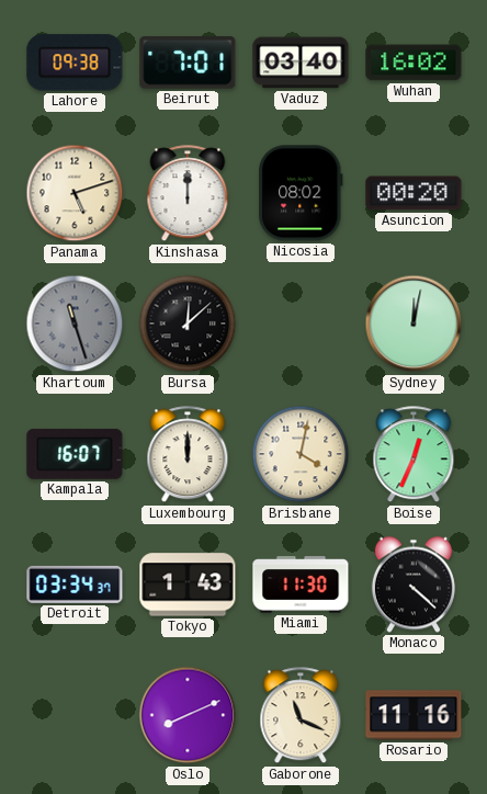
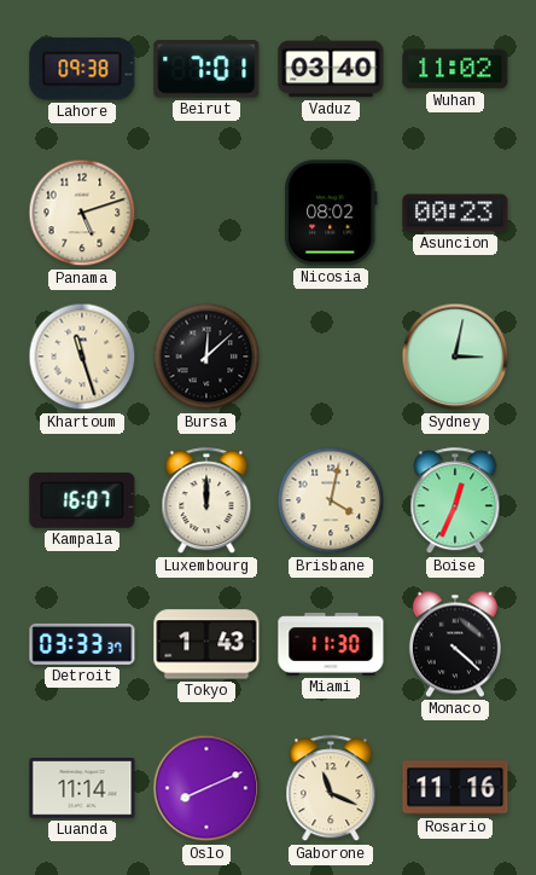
Wuhan: 16:02 -> 11:02 (455, 69)
Kinshasa: 12:00 -> none (188, 194)
Asuncion: 00:20 -> 00:23 (455, 213)
Khartoum dial: grey -> cream (82, 357)
Sydney: 12:02 -> 3:02 (455, 357)
Detroit: 03:34 -> 03:33 (82, 644)
Luanda: none -> 11:14 (82, 789)
